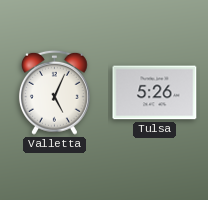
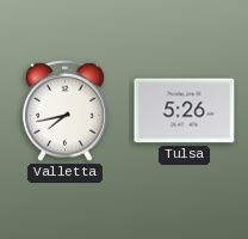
Valletta: 5:04 -> 7:43 (64, 110)
